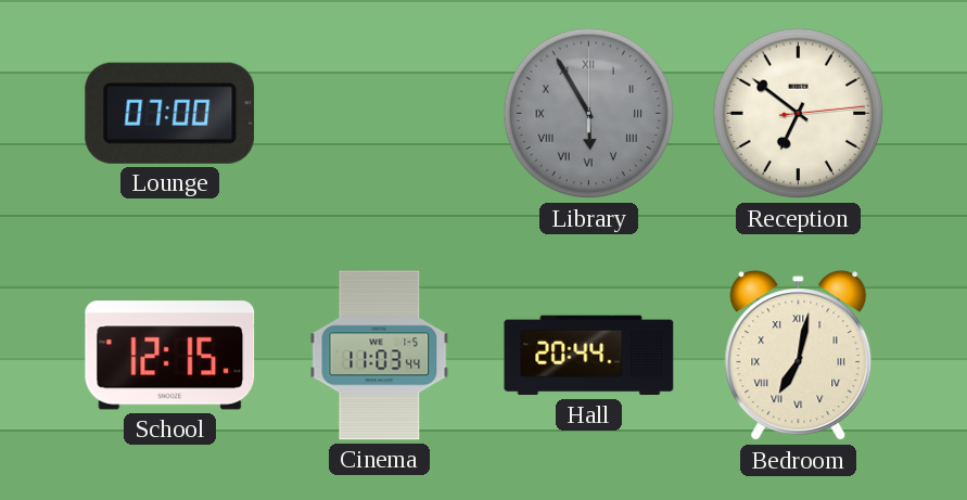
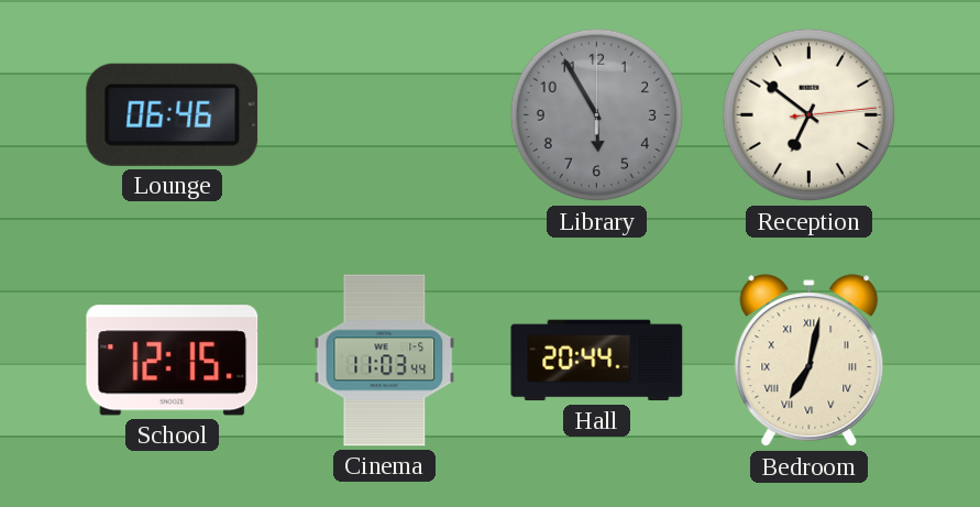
Lounge: 07:00 -> 06:46 (173, 114)
Library numerals: Roman -> Arabic (597, 115)
